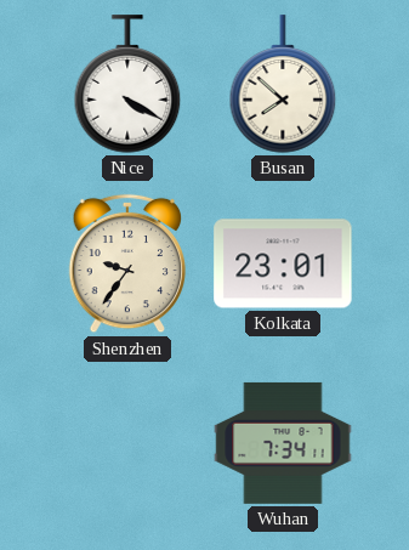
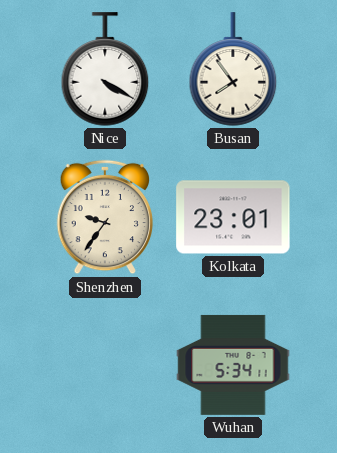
Busan: 7:52 -> 7:54 (233, 69)
Wuhan: 7:34 -> 5:34 (233, 365)
